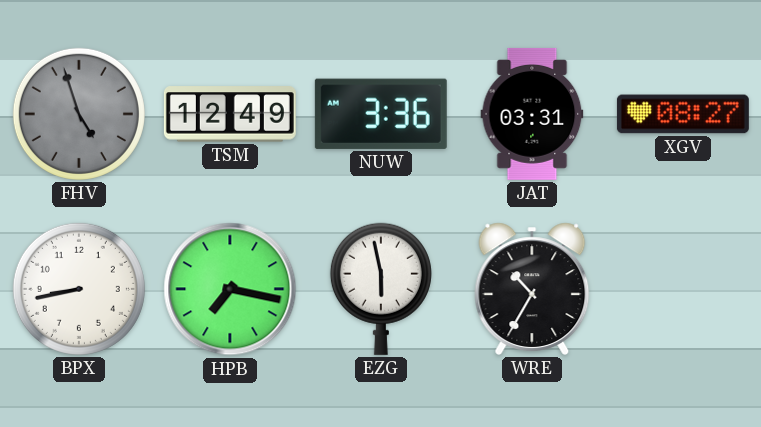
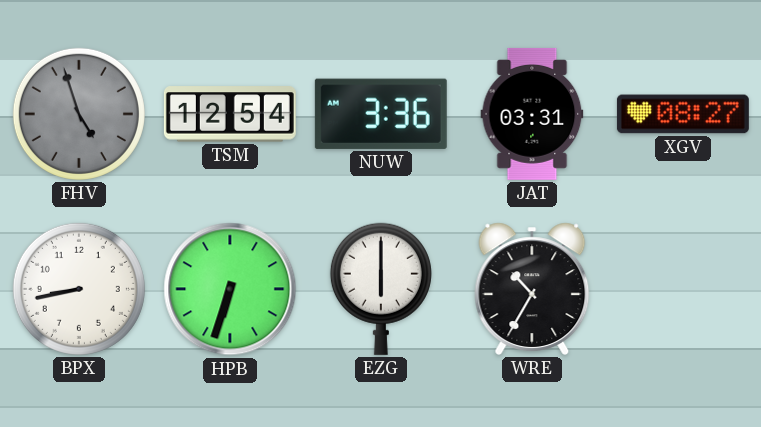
TSM: 12:49 -> 12:54 (230, 114)
HPB: 7:17 -> 6:33 (230, 289)
EZG: 5:58 -> 6:00 (381, 289)
